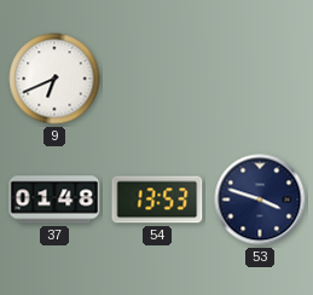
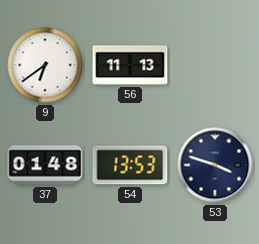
9: 6:41 -> 6:39 (45, 65)
56: none -> 11:13 (130, 65)
